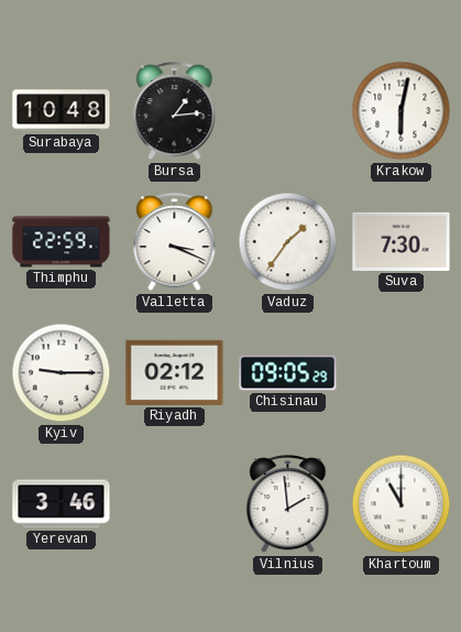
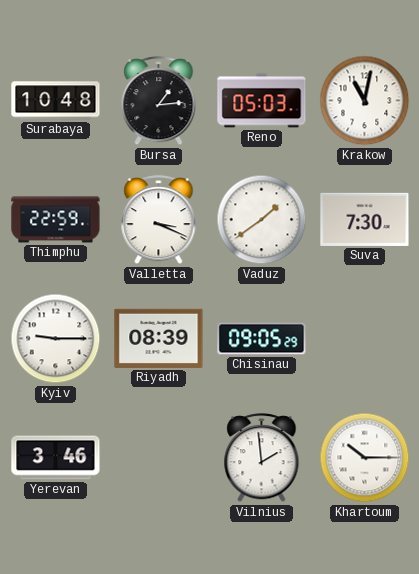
Reno: none -> 05:03 (262, 101)
Krakow: 6:02 -> 11:02 (365, 101)
Vaduz: 1:36 -> 1:39 (262, 220)
Riyadh: 02:12 -> 08:39 (159, 338)
Khartoum: 11:00 -> 10:15 (365, 458)
